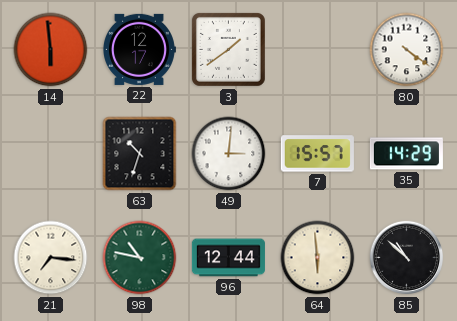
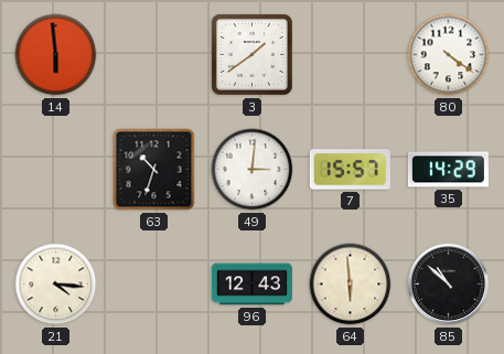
22: 12:17 -> none (140, 49)
21: 7:16 -> 4:16 (56, 285)
98: 10:47 -> none (140, 258)
96: 12:44 -> 12:43 (251, 285)
